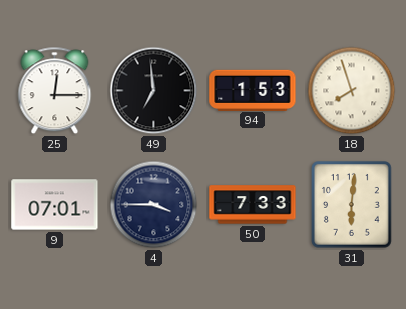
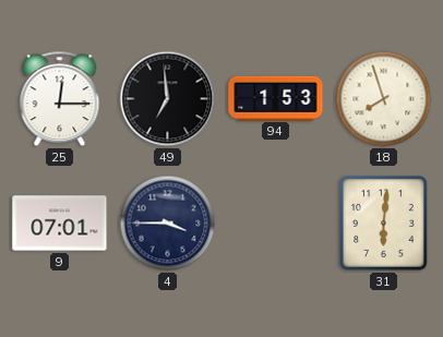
50: 7:33 -> none (253, 205)
